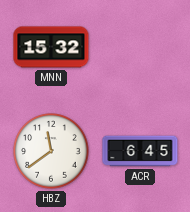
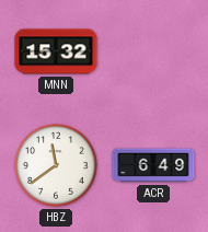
ACR: 6:45 -> 6:49 (153, 165)
